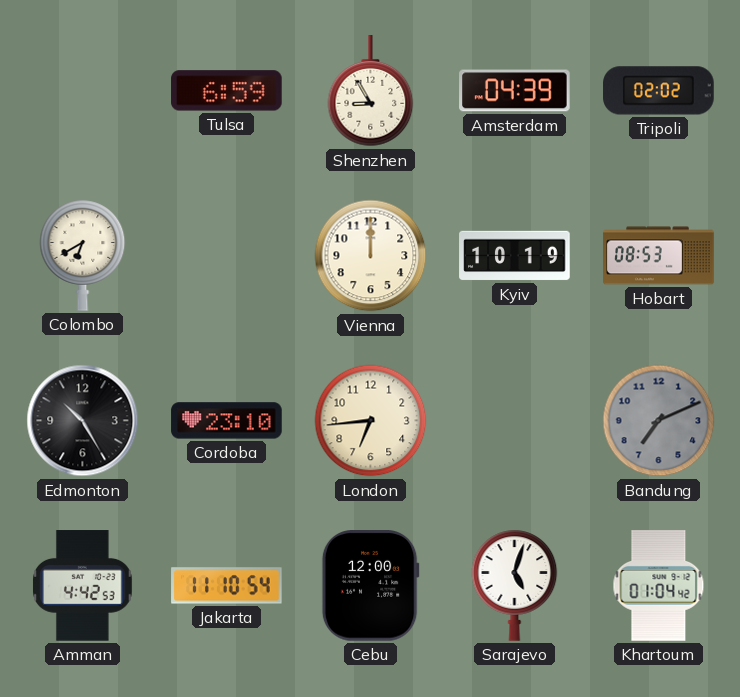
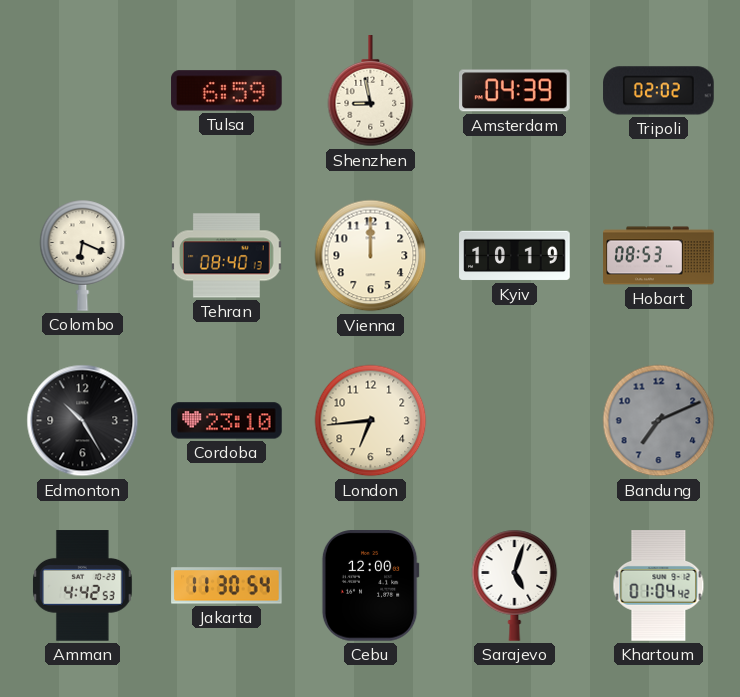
Shenzhen: 8:55 -> 8:58 (371, 91)
Colombo: 6:40 -> 6:19 (83, 255)
Tehran: none -> 08:40 (227, 256)
Jakarta: 11:10 -> 11:30 (227, 586)
